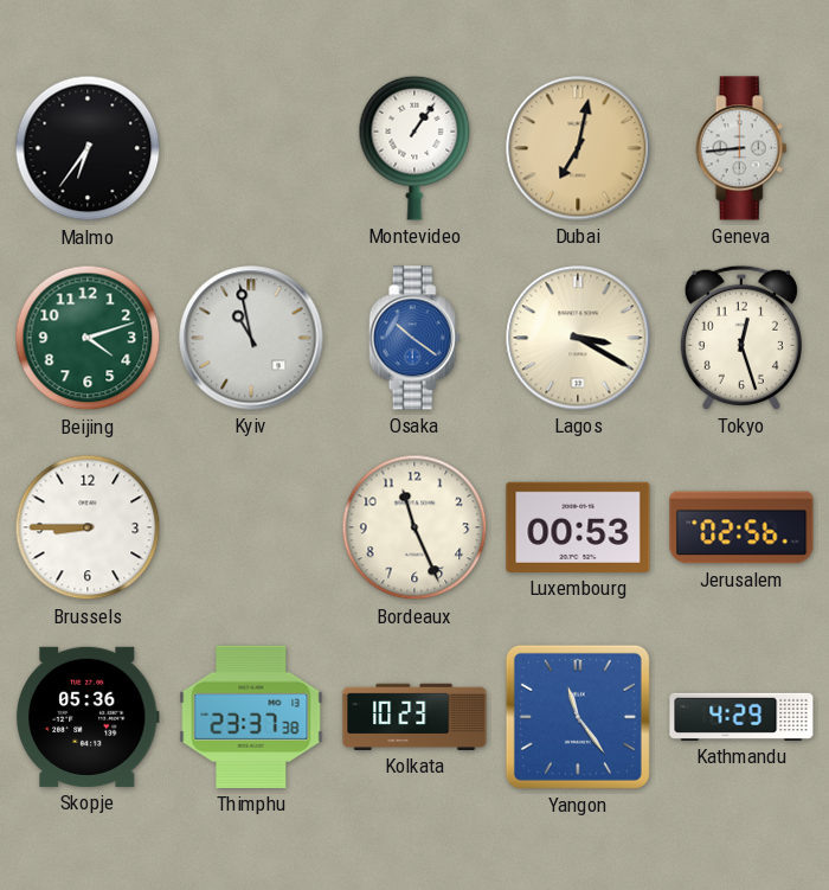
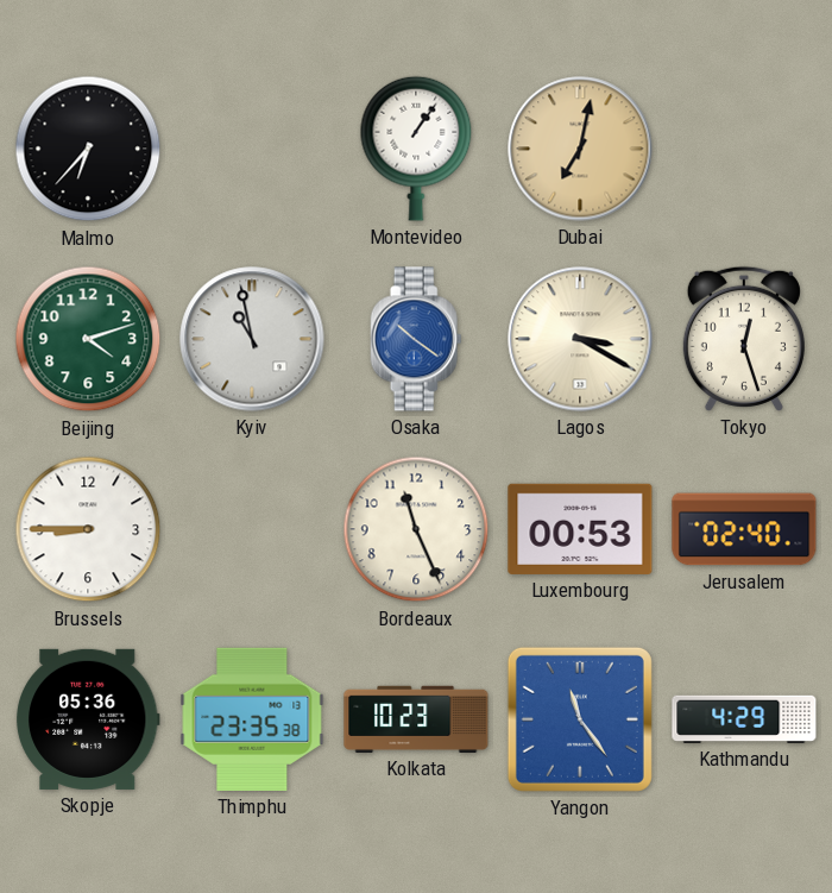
Malmo: 6:36 -> 6:37 (88, 149)
Geneva: 8:44 -> none (741, 148)
Jerusalem: 02:56 -> 02:40 (744, 529)
Thimphu: 23:37 -> 23:35 (252, 719)
